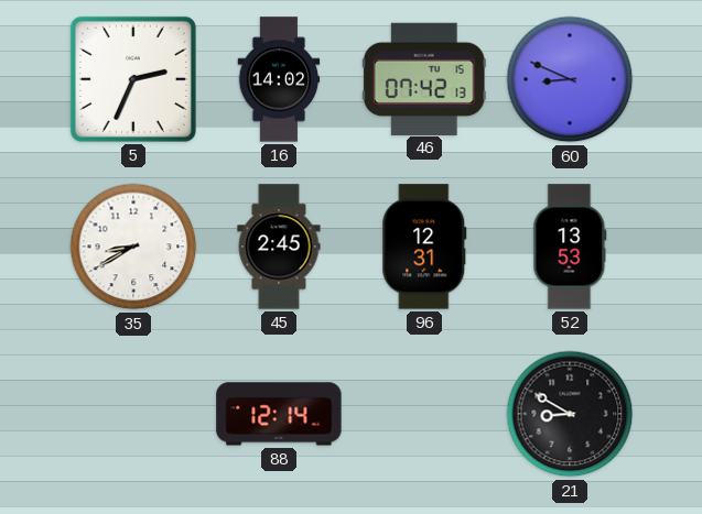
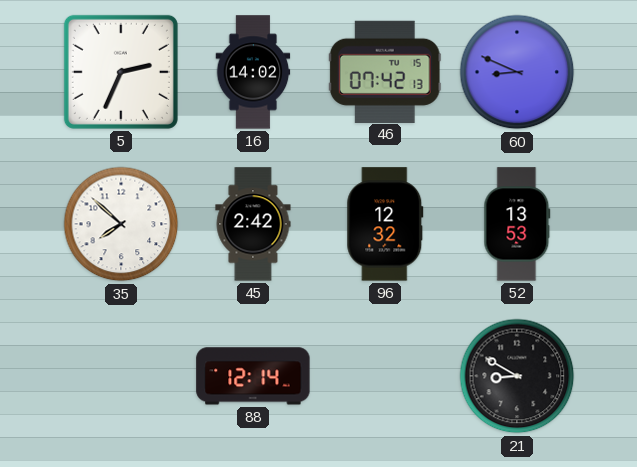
35: 8:40 -> 7:52 (121, 224)
45: 2:45 -> 2:42 (253, 224)
96: 12:31 -> 12:32 (385, 224)
